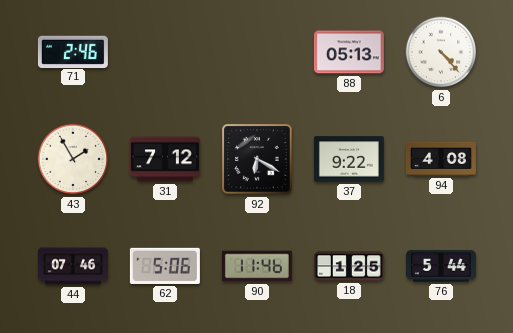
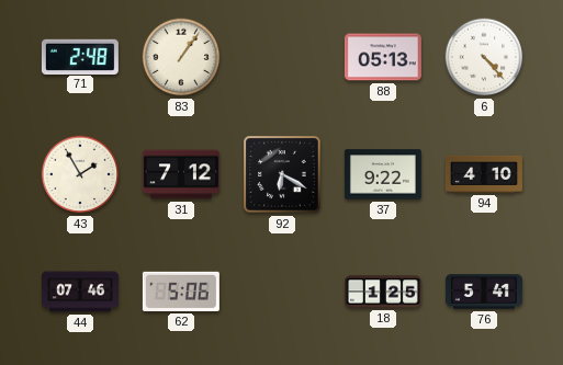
71: 2:46 -> 2:48 (80, 56)
83: none -> 1:06 (181, 57)
94: 4:08 -> 4:10 (484, 174)
90: 11:46 -> none (257, 266)
76: 5:44 -> 5:41 (484, 292)
